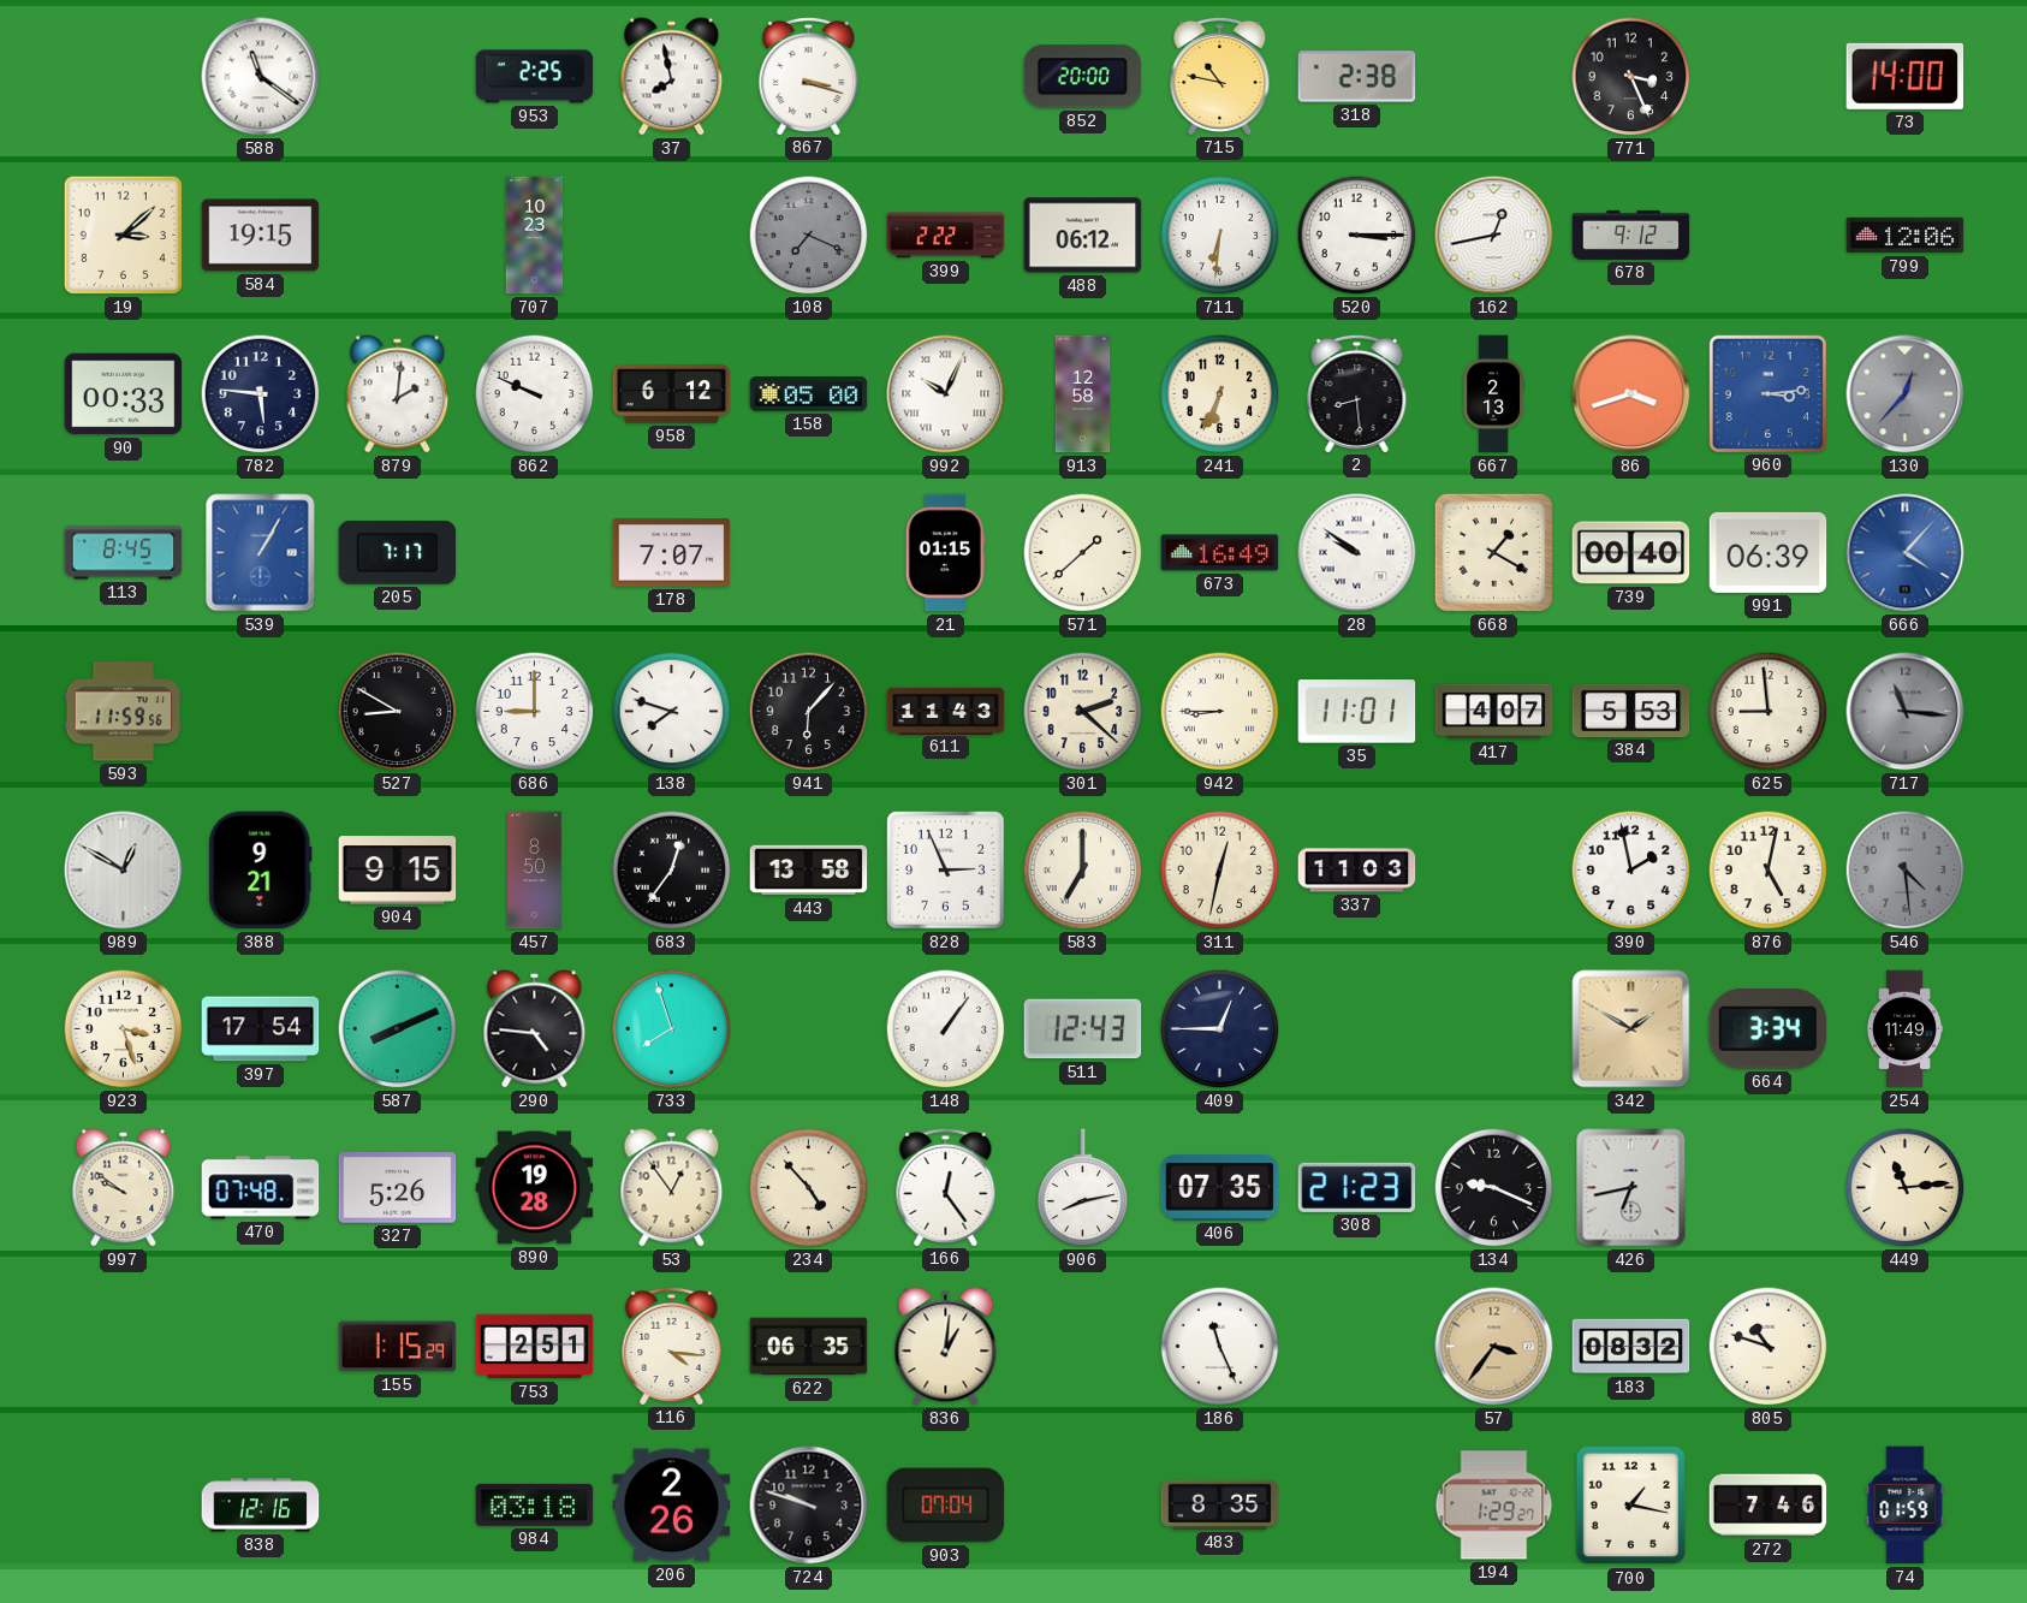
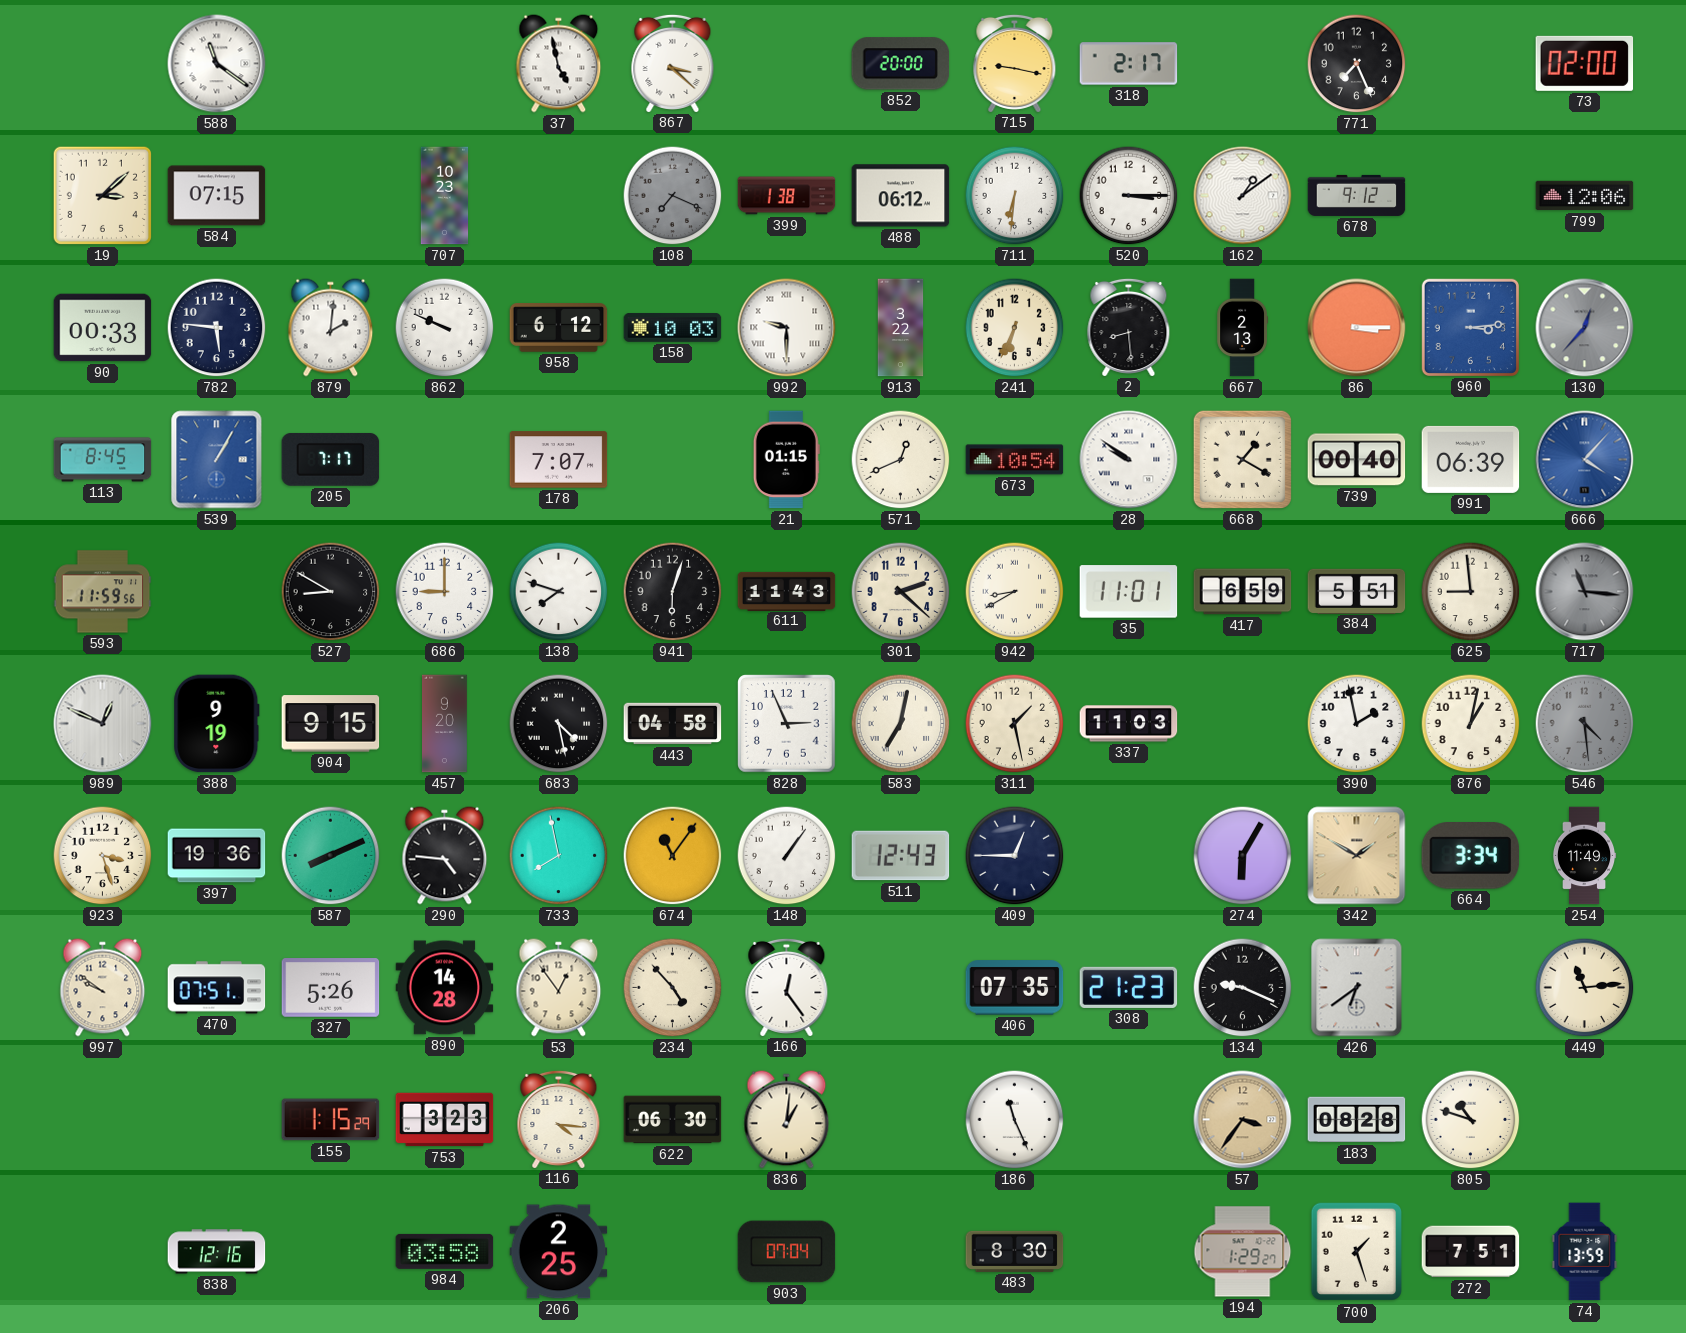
953: 2:25 -> none (535, 77)
37: 7:58 -> 4:58 (559, 64)
867: 3:18 -> 3:22 (673, 63)
715: 10:47 -> 9:17 (1015, 63)
318: 2:38 -> 2:17 (1129, 64)
771: 3:26 -> 7:26 (1357, 64)
73: 14:00 -> 02:00 (1585, 63)
584: 19:15 -> 07:15 (217, 196)
399: 2:22 -> 1:38 (787, 196)
162: 12:43 -> 1:09 (1243, 196)
158: 05:00 -> 10:03 (673, 328)
992: 10:04 -> 9:30 (787, 328)
913: 12:58 -> 3:22 (901, 328)
86: 3:42 -> 3:15 (1357, 328)
571: 1:38 -> 12:41 (901, 460)
673: 16:49 -> 10:54 (1015, 460)
941: 6:07 -> 6:03 (673, 592)
942: 8:45 -> 8:40 (1015, 592)
417: 4:07 -> 6:59 (1243, 592)
384: 5:53 -> 5:51 (1357, 591)
989: 12:50 -> 12:49 (103, 724)
388: 9:21 -> 9:19 (217, 724)
457: 8:50 -> 9:20 (445, 724)
683: 12:36 -> 4:28 (559, 724)
443: 13:58 -> 04:58 (673, 724)
583: 7:00 -> 7:02 (901, 724)
311: 12:32 -> 1:28 (1015, 724)
876: 5:02 -> 1:02 (1471, 724)
397: 17:54 -> 19:36 (217, 856)
733: 7:57 -> 7:58 (559, 856)
674: none -> 11:06 (673, 856)
274: none -> 6:05 (1243, 856)
470: 07:48 -> 07:51 (217, 988)
890: 19:28 -> 14:28 (445, 988)
906: 8:13 -> none (1083, 1188)
426: 6:43 -> 6:39 (1357, 988)
753: 2:51 -> 3:23 (445, 1120)
622: 06:35 -> 06:30 (673, 1120)
183: 08:32 -> 08:28 (1357, 1120)
984: 03:18 -> 03:58 (445, 1251)
206: 2:26 -> 2:25 (559, 1252)
724: 9:48 -> none (809, 1506)
483: 8:35 -> 8:30 (1015, 1251)
700: 1:17 -> 1:27 (1356, 1252)
272: 7:46 -> 7:51 (1471, 1252)
74: 01:59 -> 13:59 (1585, 1252)
